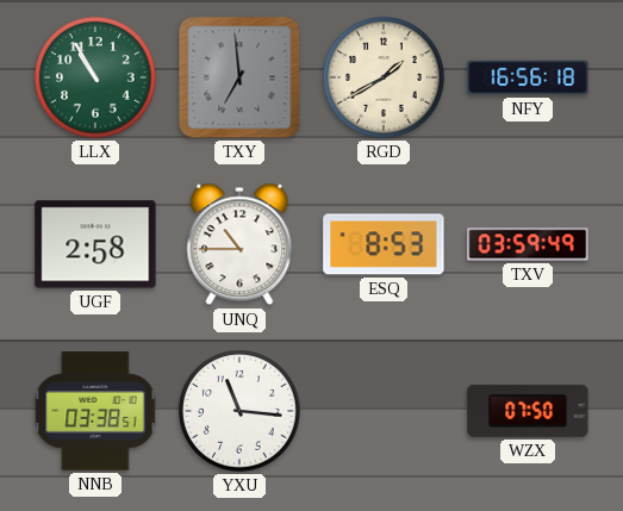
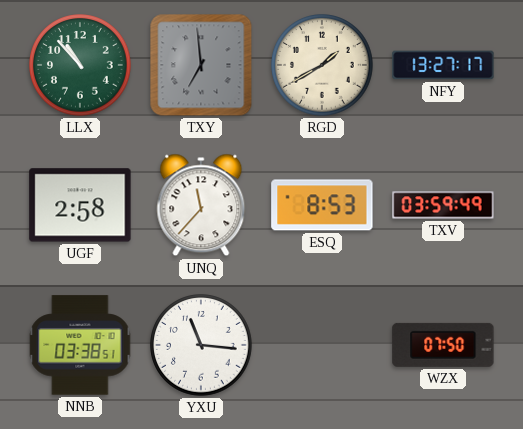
LLX: 10:55 -> 10:53 (80, 65)
NFY: 16:56 -> 13:27 (443, 65)
UNQ: 10:45 -> 11:37 (201, 205)
